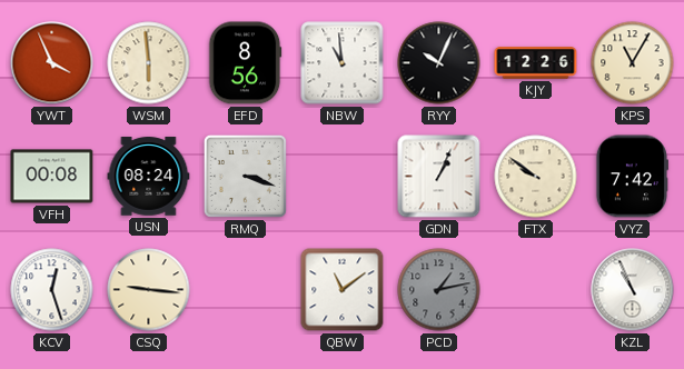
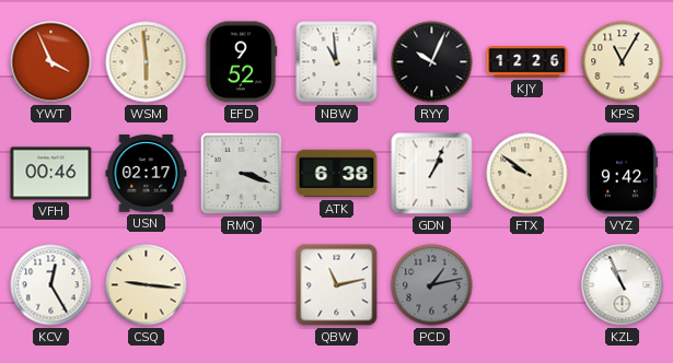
EFD: 8:56 -> 9:52 (241, 62)
VFH: 00:08 -> 00:46 (51, 174)
USN: 08:24 -> 02:17 (147, 174)
ATK: none -> 6:38 (337, 174)
VYZ: 7:42 -> 9:42 (622, 174)
KCV: 12:27 -> 12:25 (51, 285)
QBW: 11:09 -> 11:13 (337, 285)
